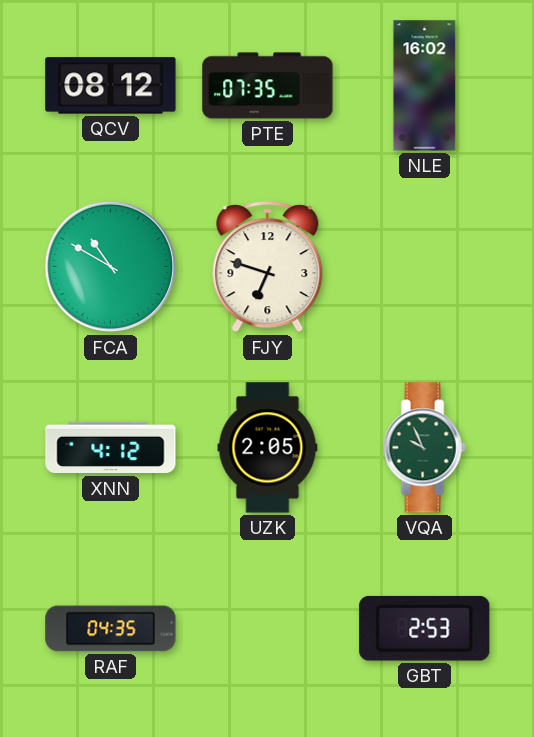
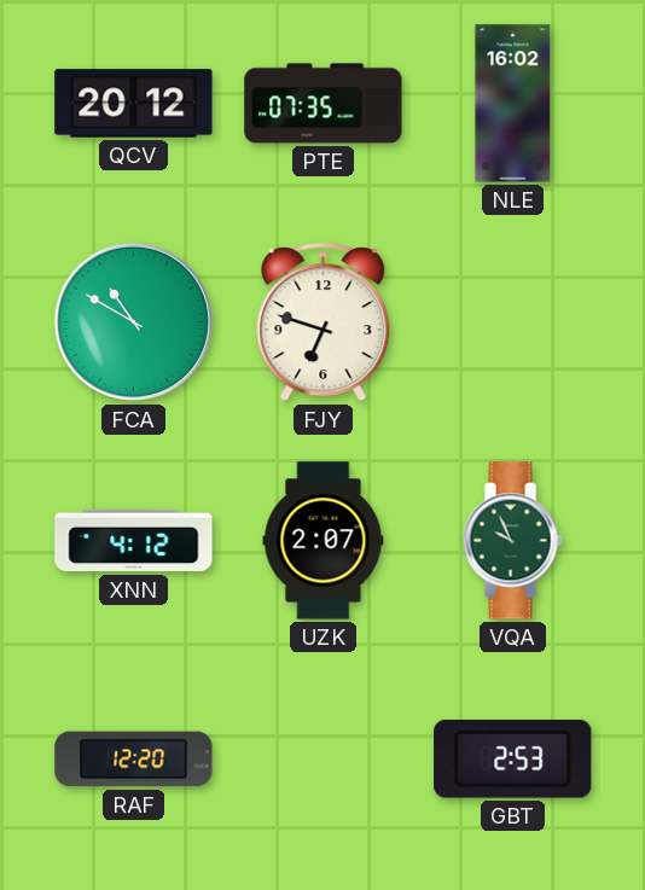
QCV: 08:12 -> 20:12 (134, 104)
UZK: 2:05 -> 2:07 (324, 541)
RAF: 04:35 -> 12:20 (134, 760)
